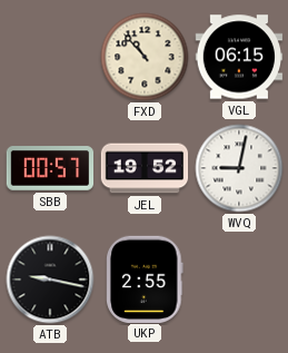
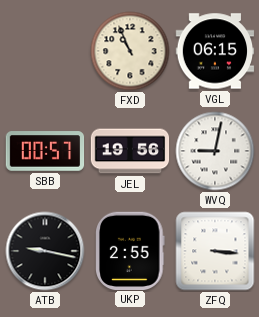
FXD: 10:53 -> 10:56 (130, 51)
JEL: 19:52 -> 19:56 (130, 151)
ZFQ: none -> 3:16 (215, 251)
